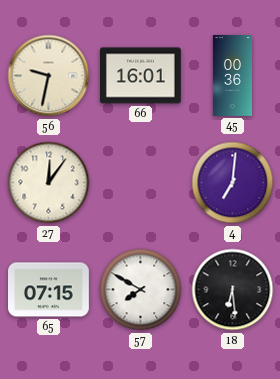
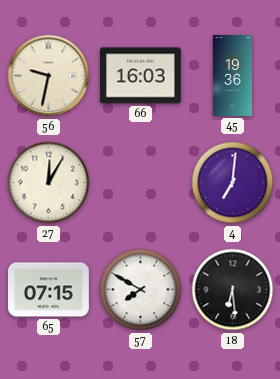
66: 16:01 -> 16:03 (141, 76)
45: 00:36 -> 19:36 (232, 76)
27: 12:06 -> 12:05 (49, 183)
